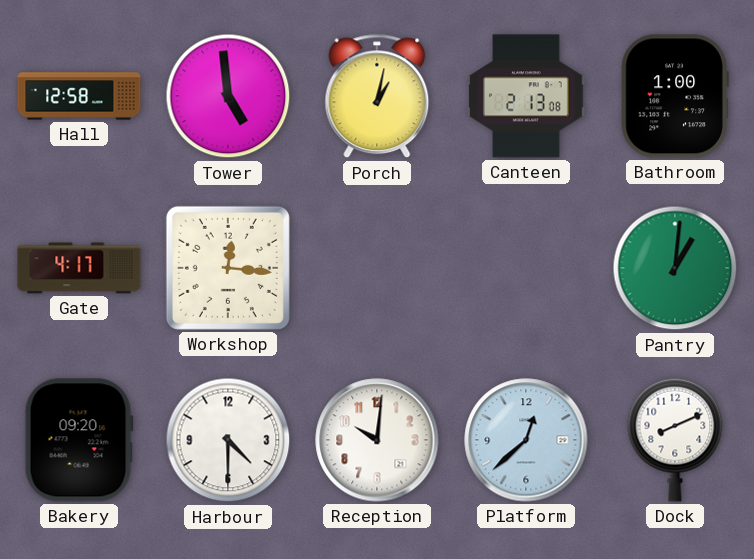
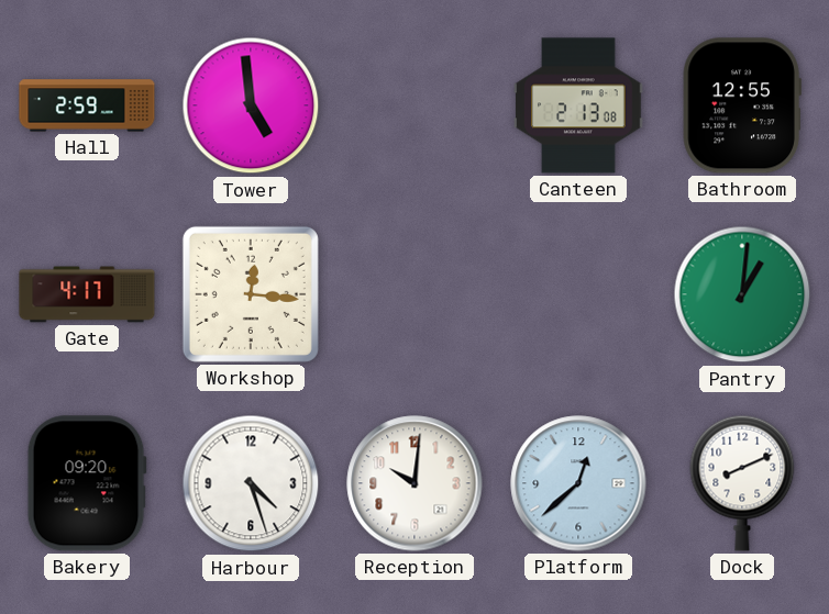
Hall: 12:58 -> 2:59 (87, 105)
Porch: 1:02 -> none (377, 96)
Bathroom: 1:00 -> 12:55 (742, 105)
Harbour: 4:30 -> 4:27 (251, 483)
